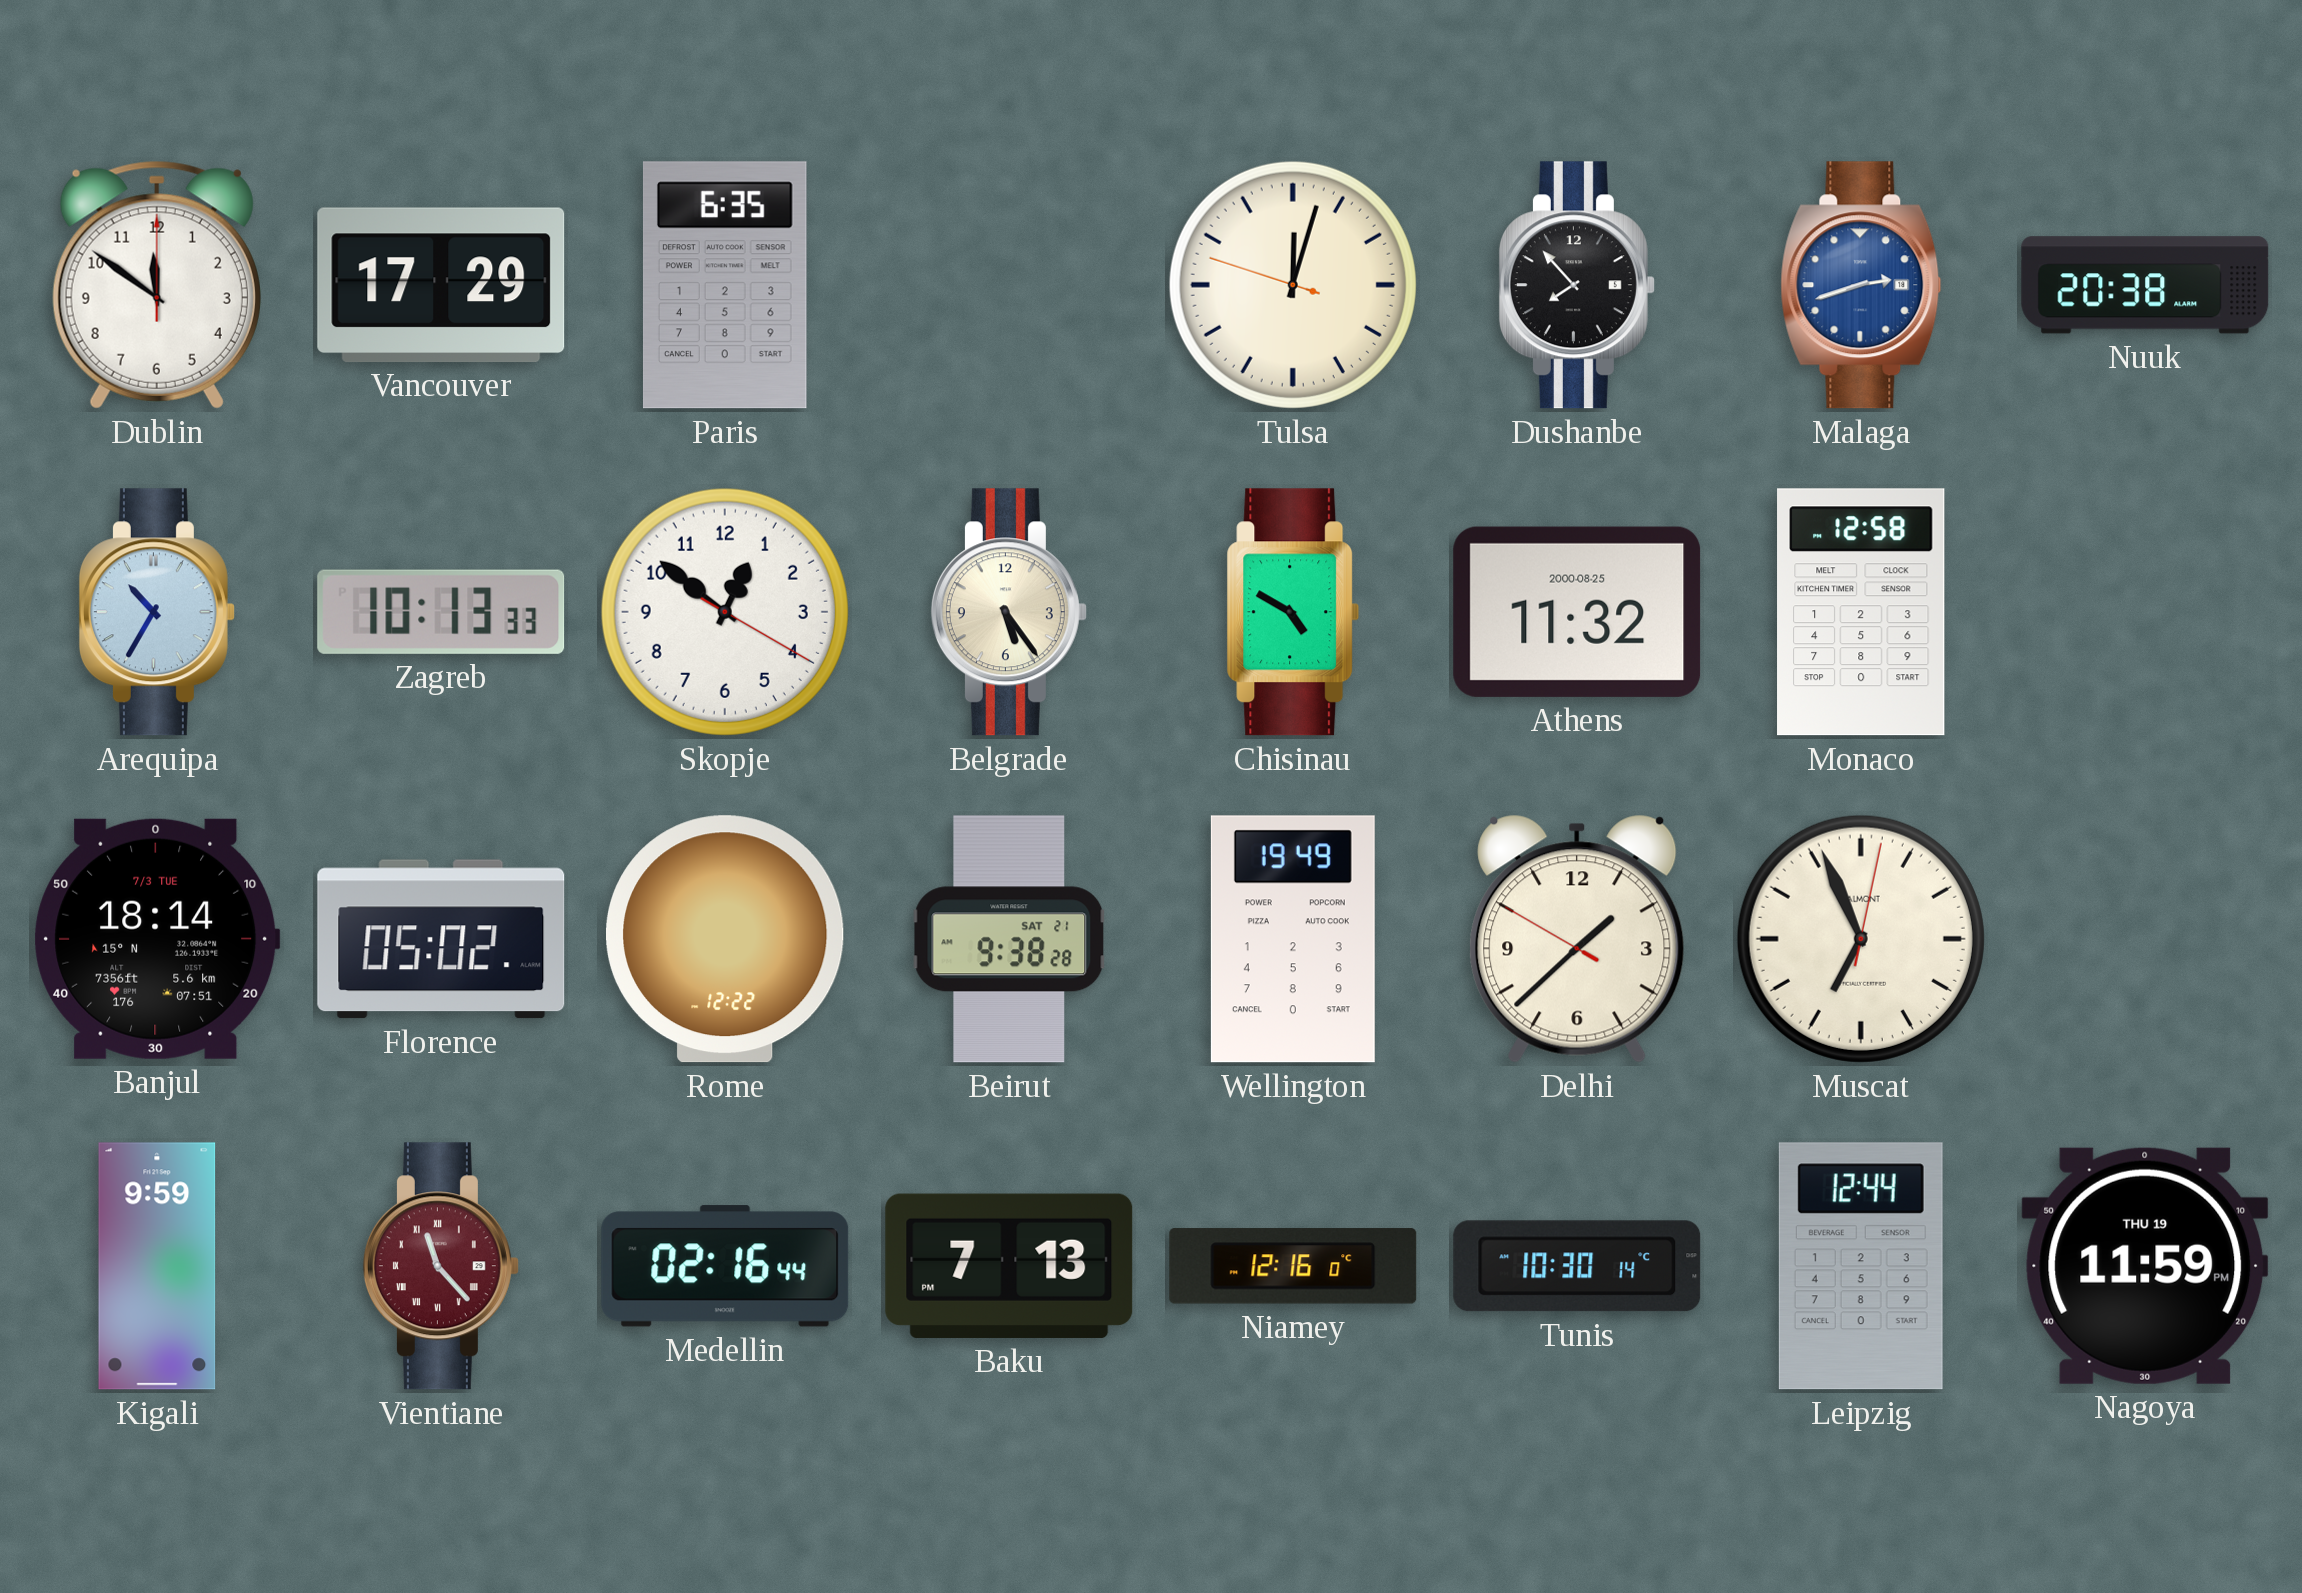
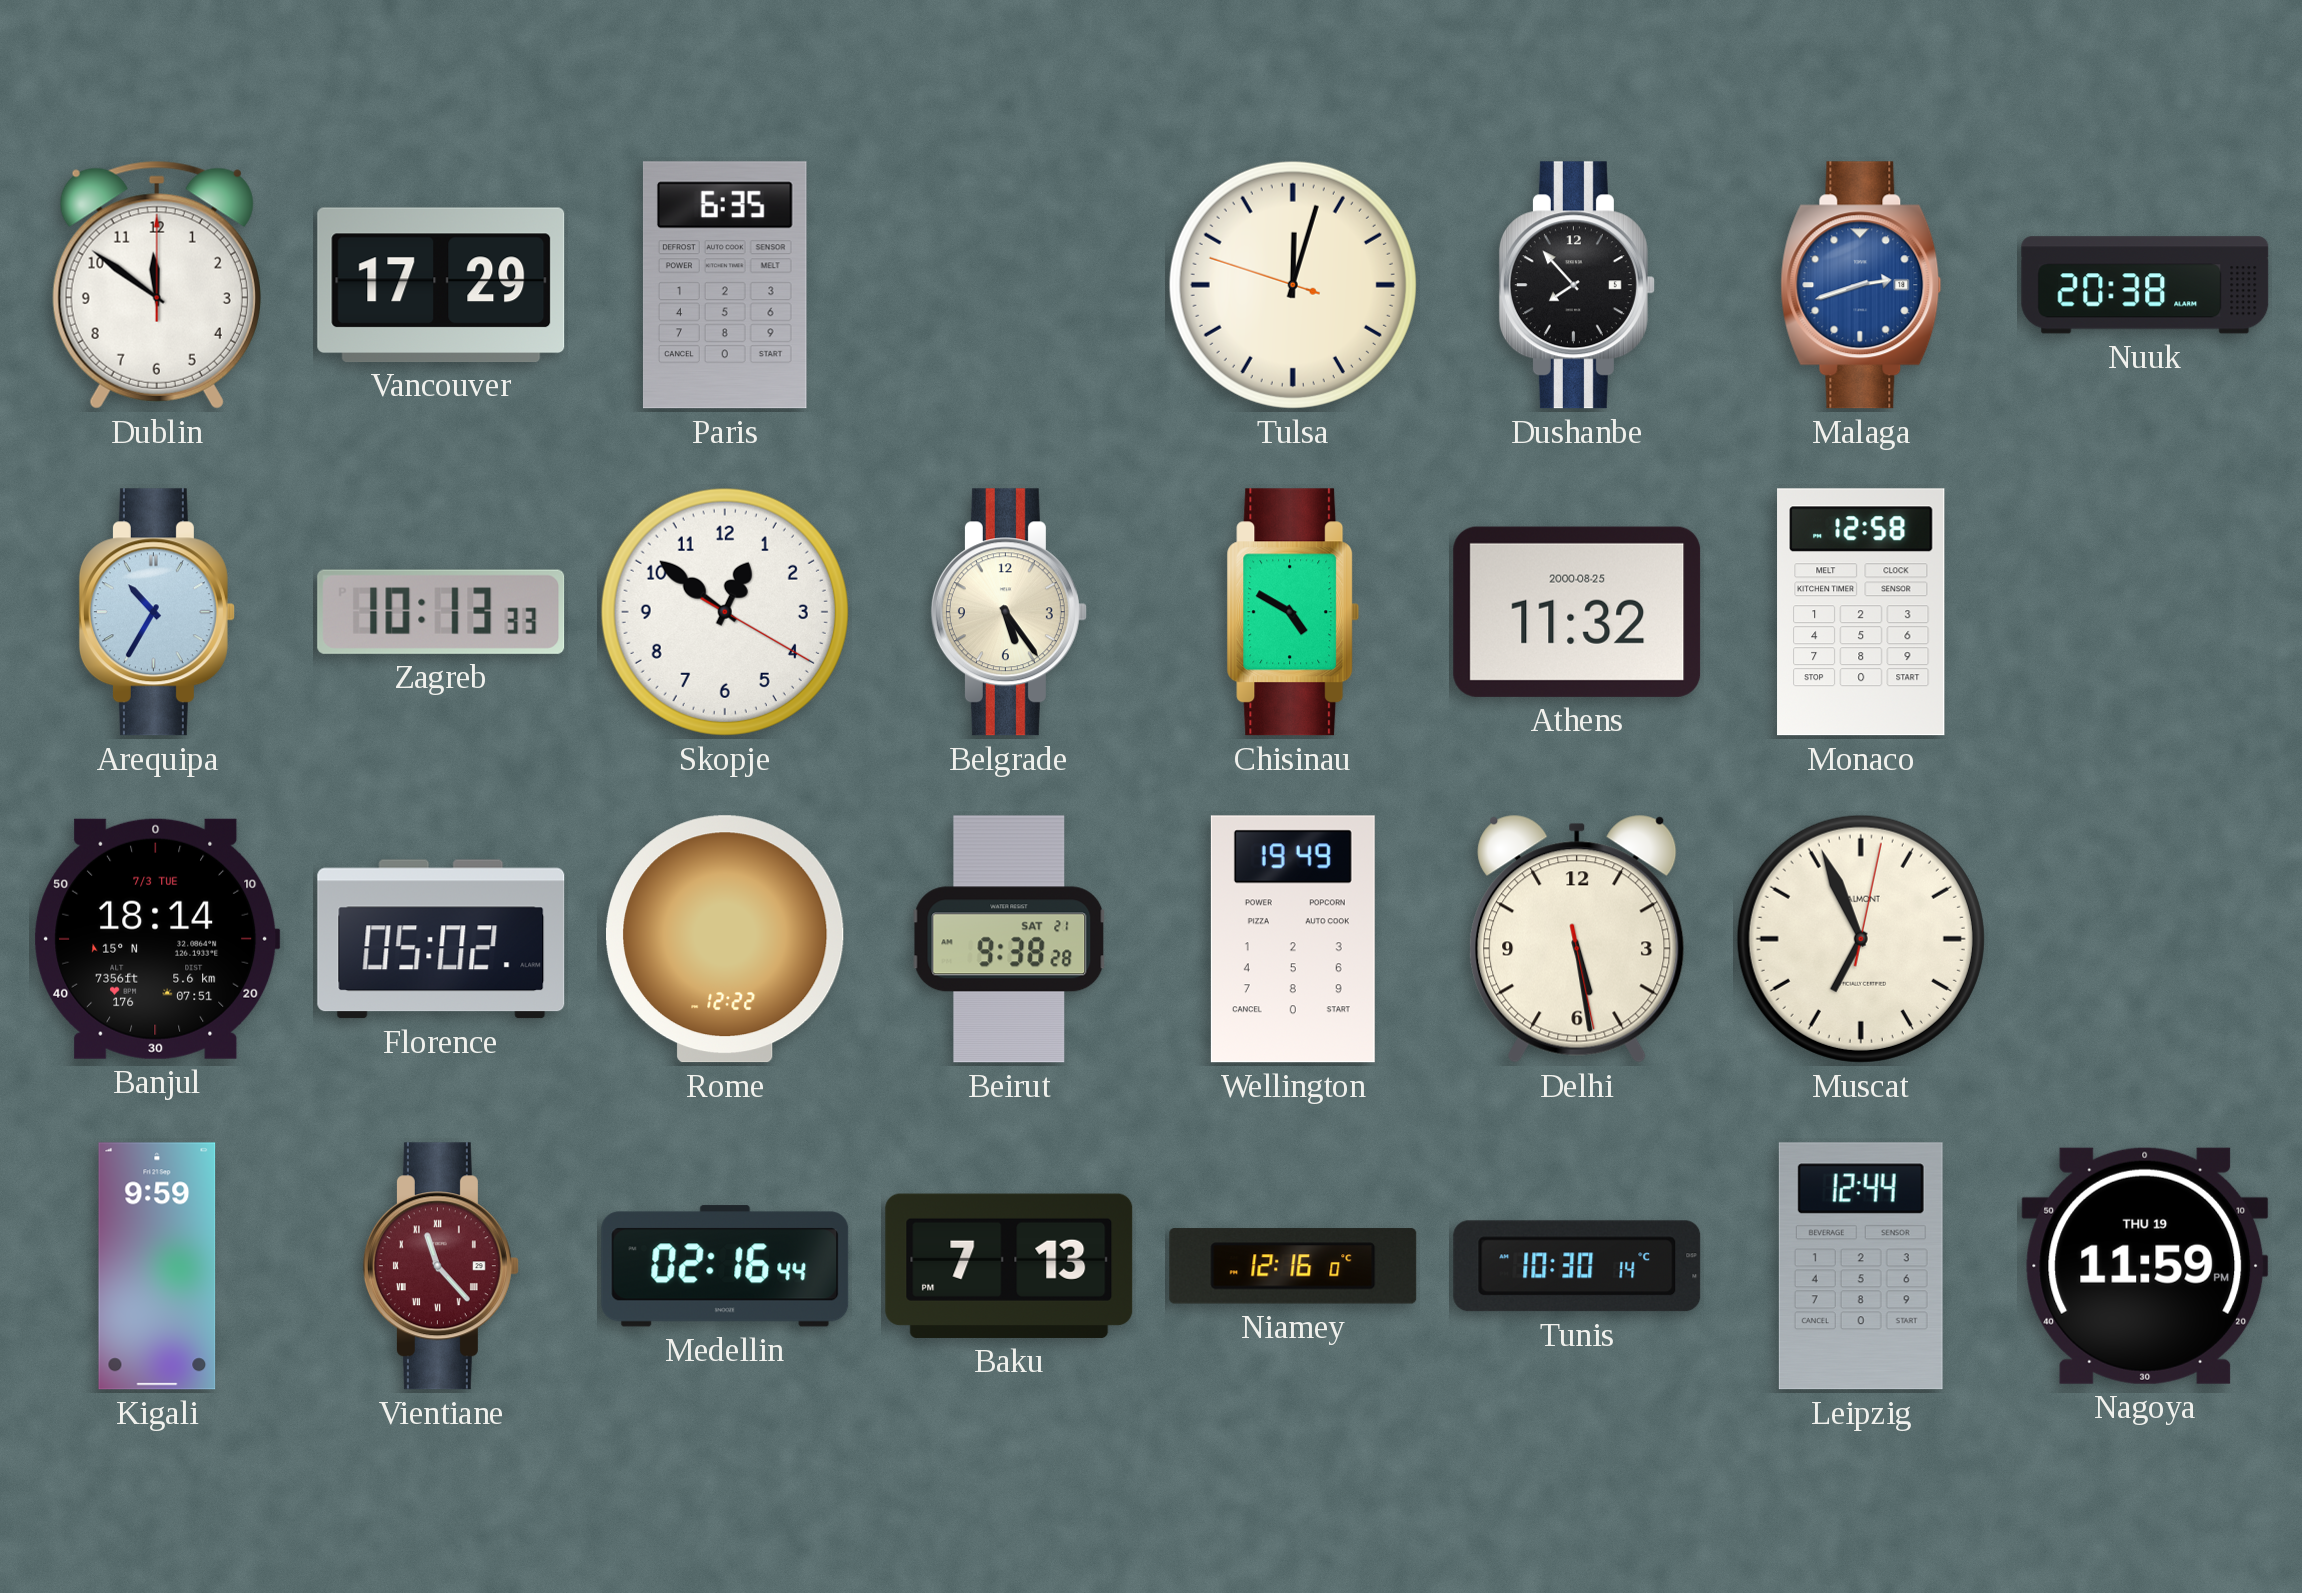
Delhi: 1:37 -> 5:28 (1577, 939)
